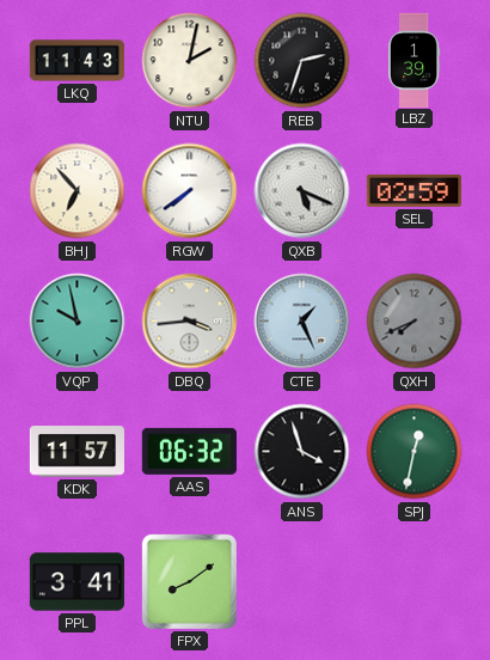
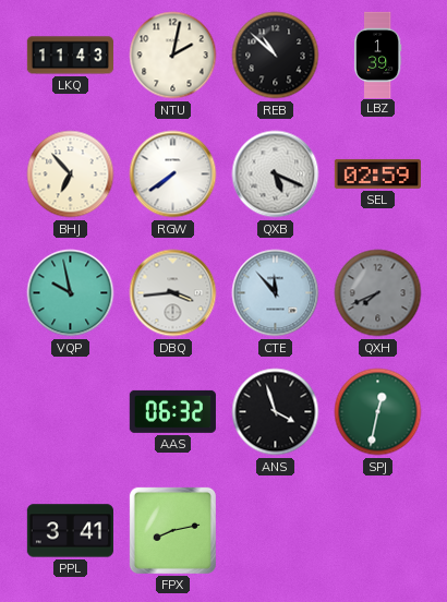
REB: 2:33 -> 10:52 (276, 56)
CTE: 1:26 -> 11:53 (276, 293)
KDK: 11:57 -> none (76, 452)
FPX: 8:09 -> 8:13 (172, 530)
